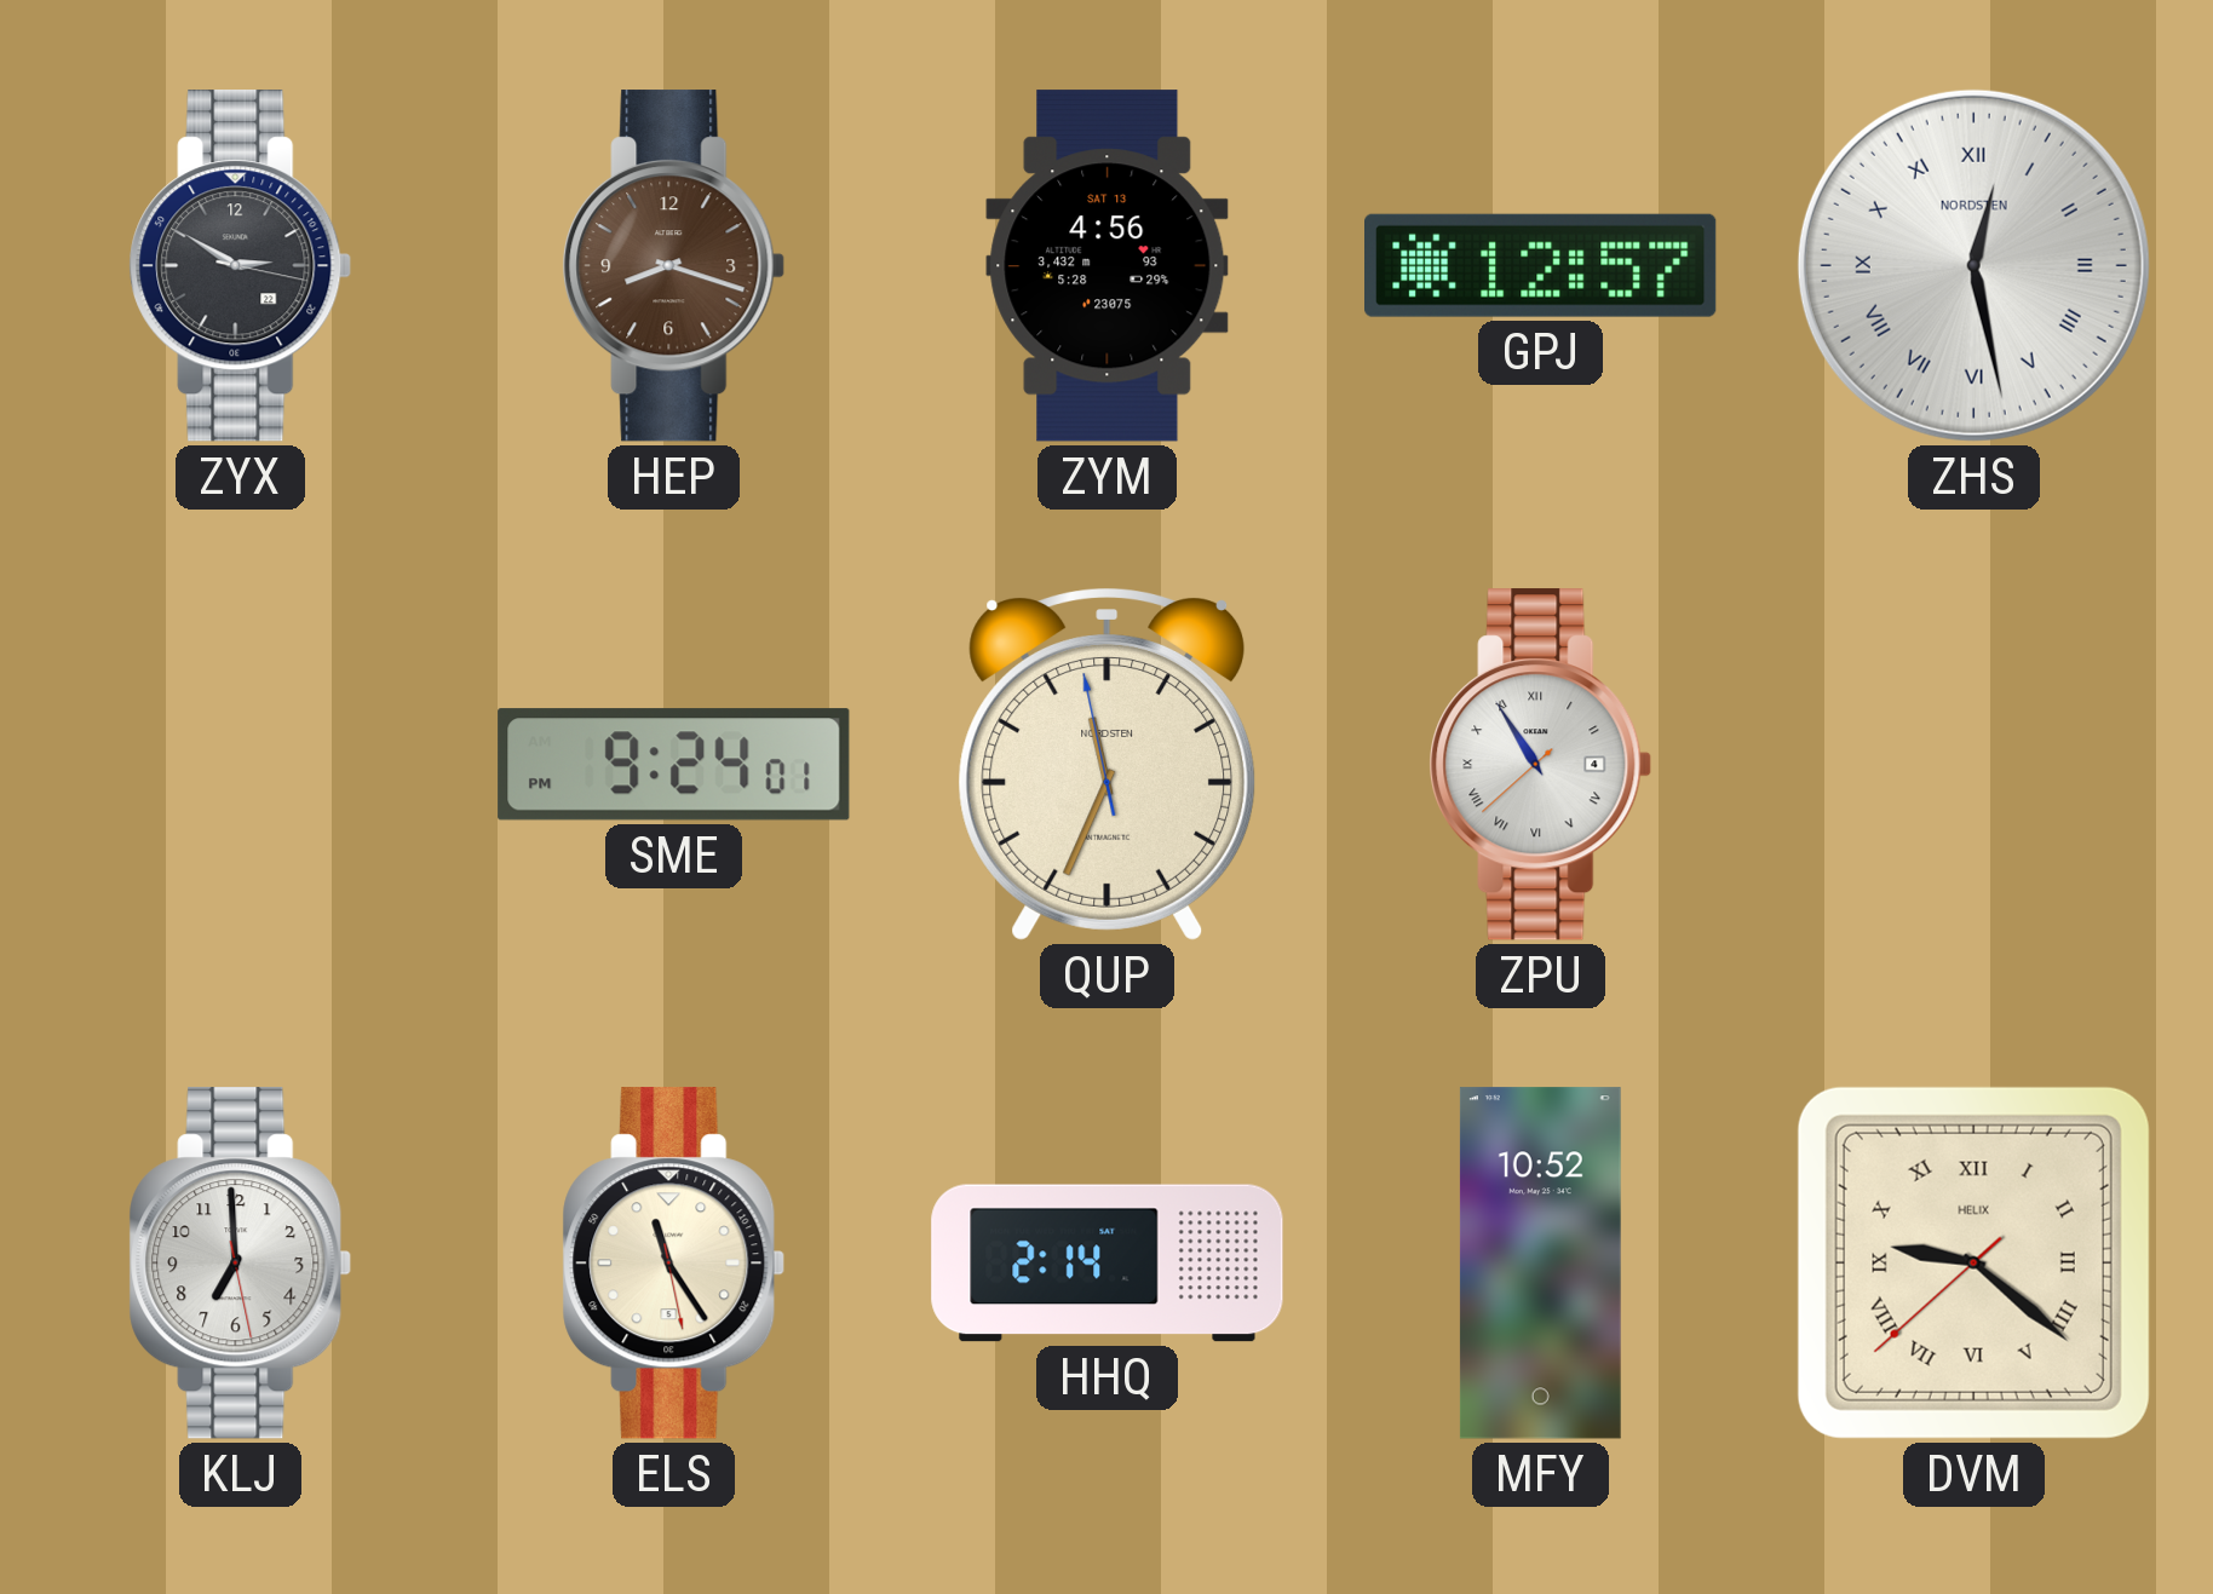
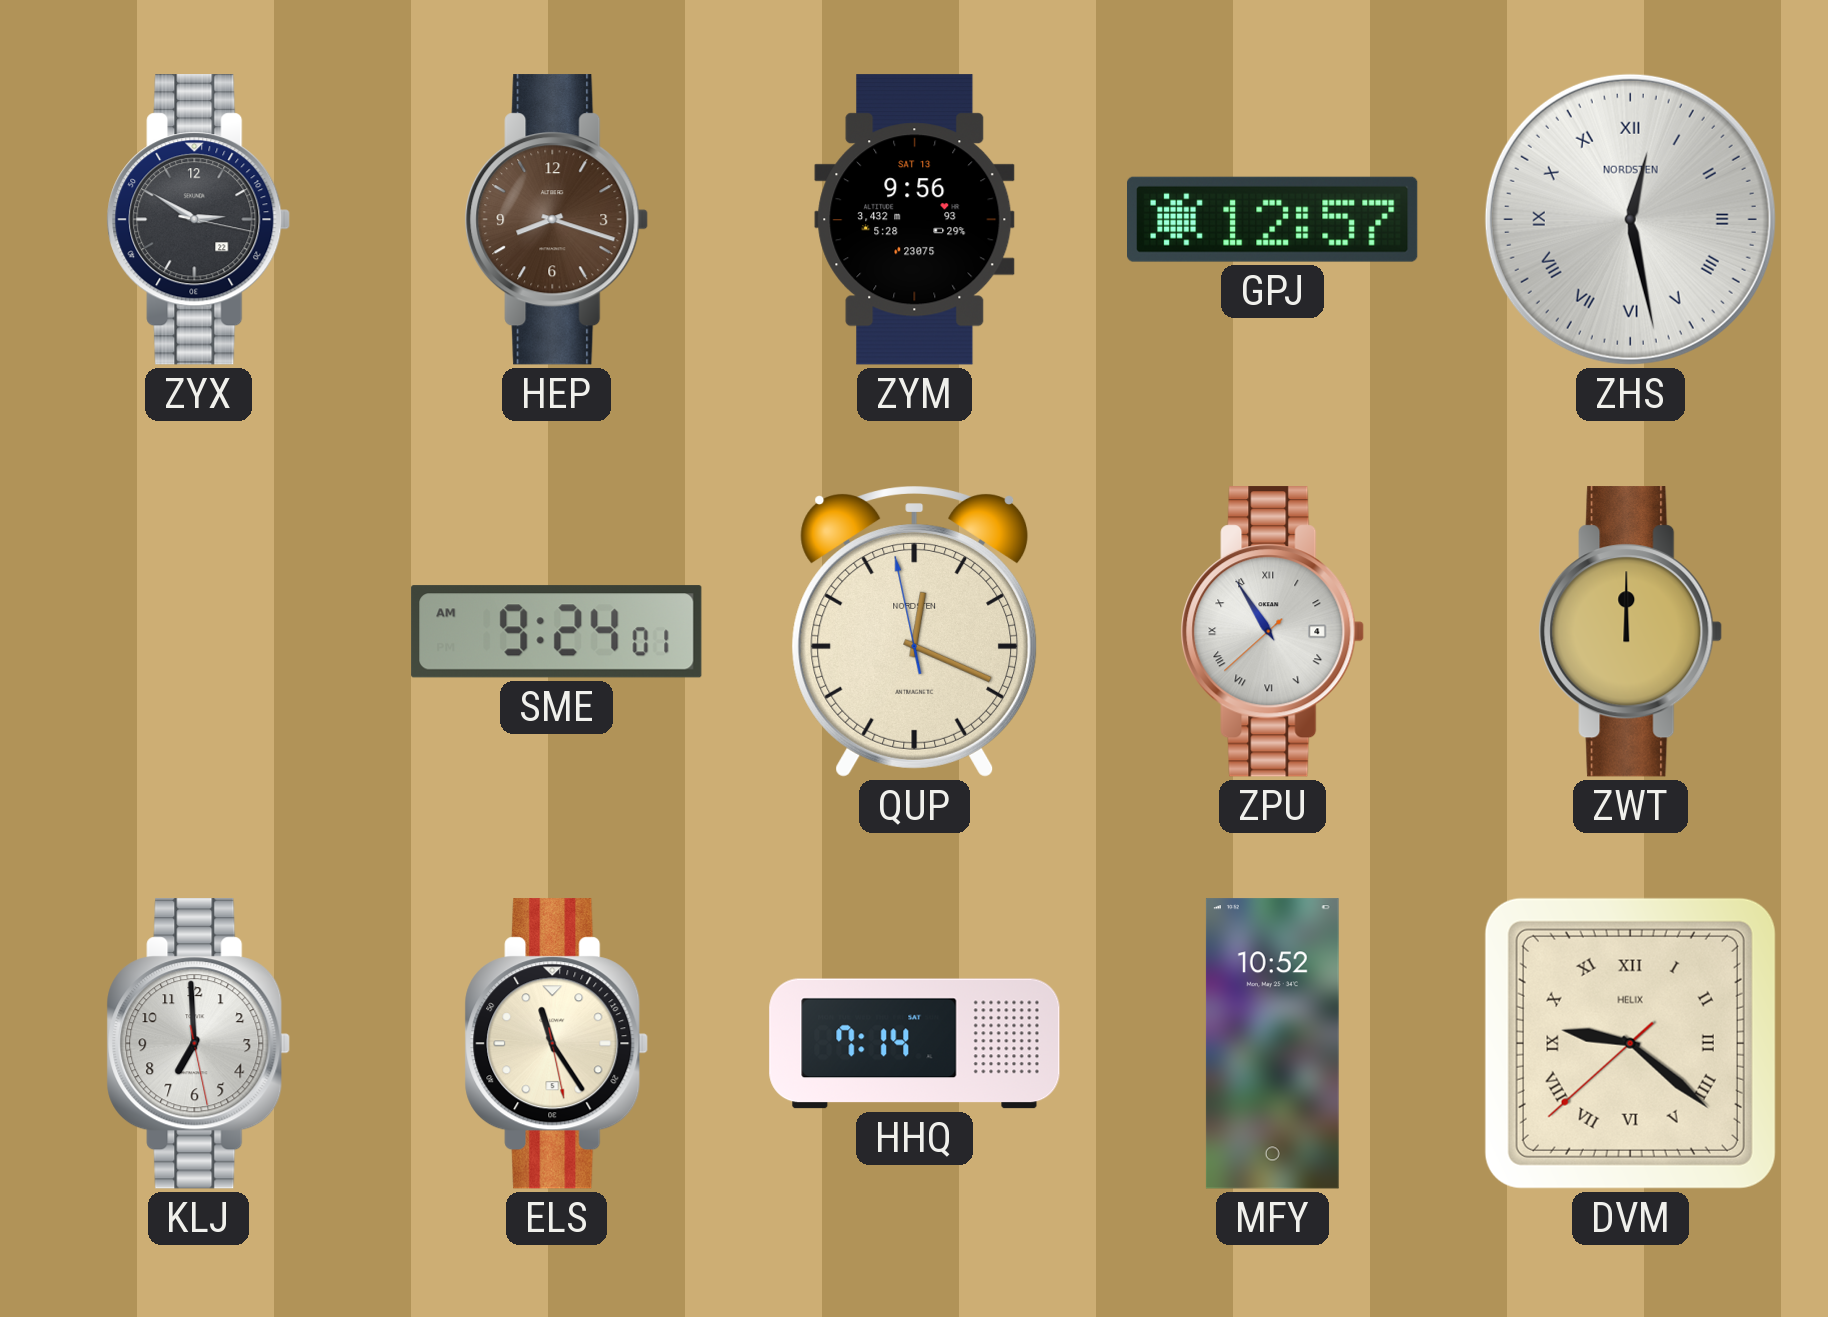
ZYM: 4:56 -> 9:56 (915, 220)
SME: 9:24:01 PM -> 9:24:01 AM (557, 632)
QUP: 11:33 -> 12:18 (915, 631)
ZWT: none -> 12:00 (1631, 632)
HHQ: 2:14 -> 7:14 (915, 1044)
